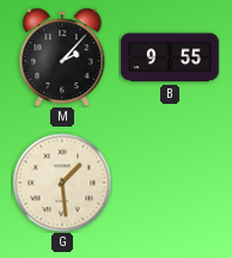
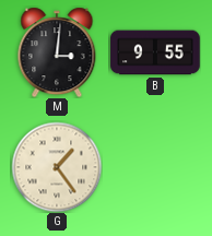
M: 2:07 -> 3:01 (57, 52)
G: 1:29 -> 1:24 (57, 167)
